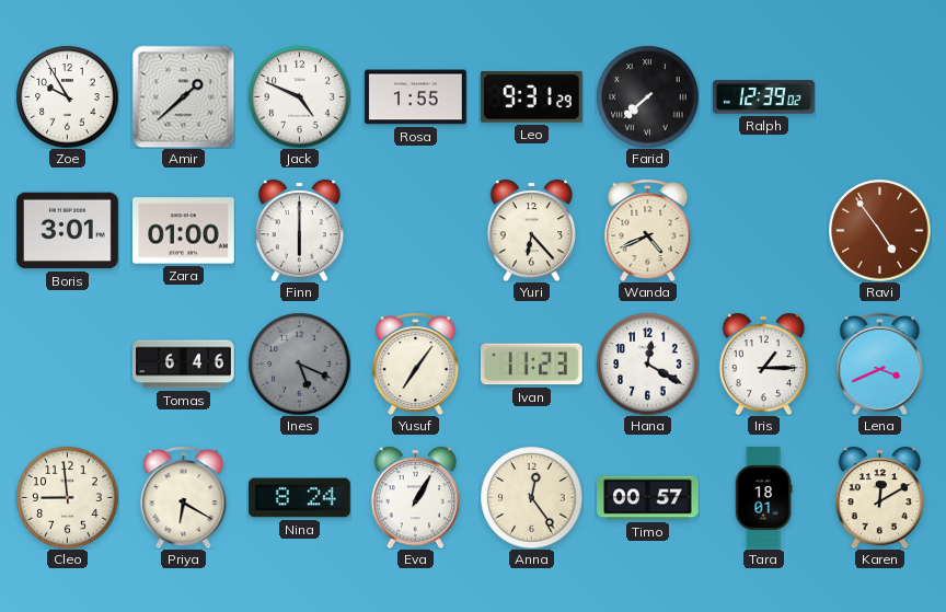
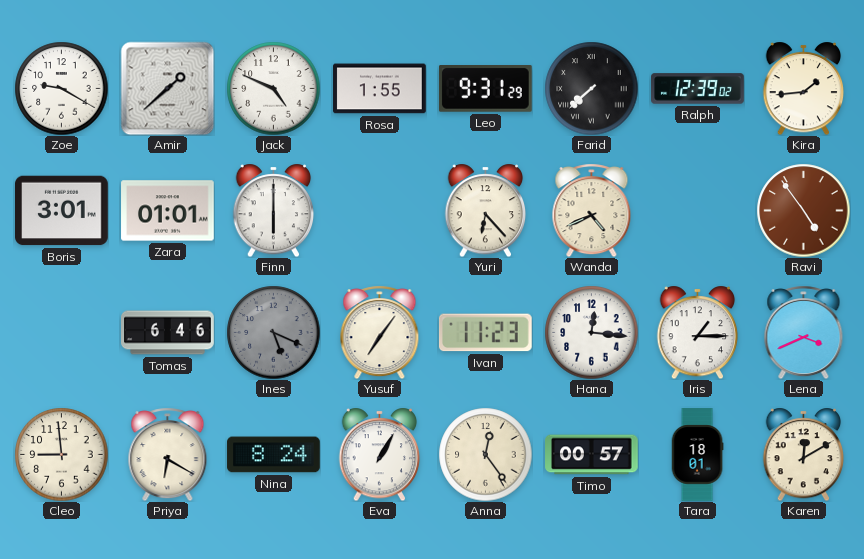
Zoe: 9:55 -> 9:20 (61, 88)
Kira: none -> 1:44 (804, 88)
Zara: 01:00 -> 01:01 (168, 211)
Hana: 12:20 -> 12:16 (591, 332)
